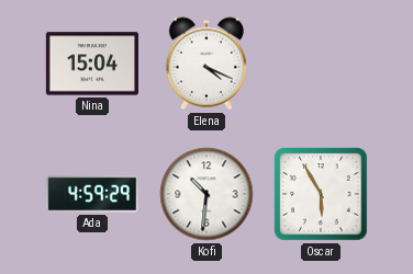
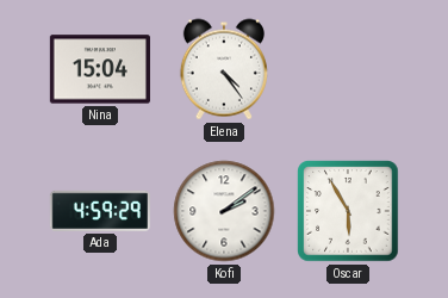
Elena: 4:19 -> 4:24 (224, 69)
Kofi: 10:31 -> 2:09 (224, 211)
